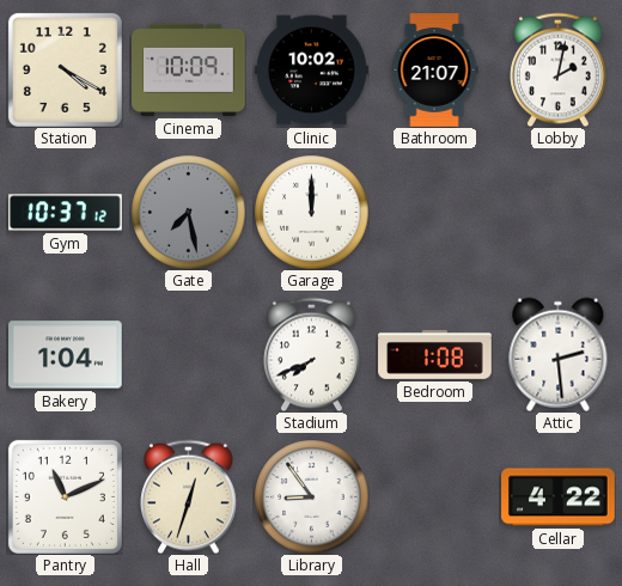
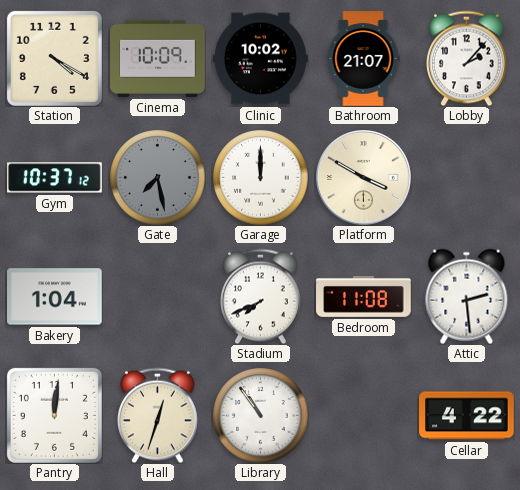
Lobby: 2:02 -> 2:07 (467, 58)
Platform: none -> 3:50 (364, 178)
Bedroom: 1:08 -> 11:08 (364, 296)
Pantry: 11:11 -> 12:01 (54, 415)
Library: 8:54 -> 10:54 (260, 415)
